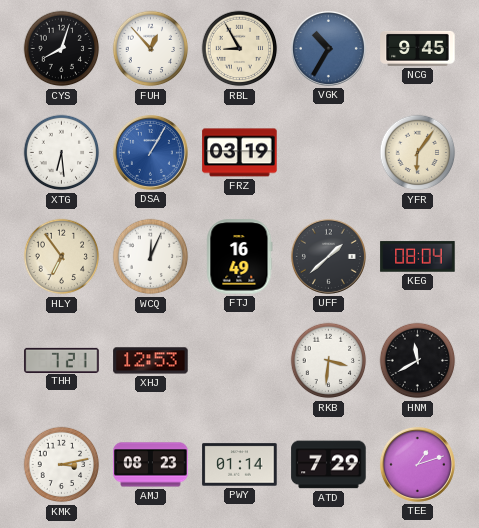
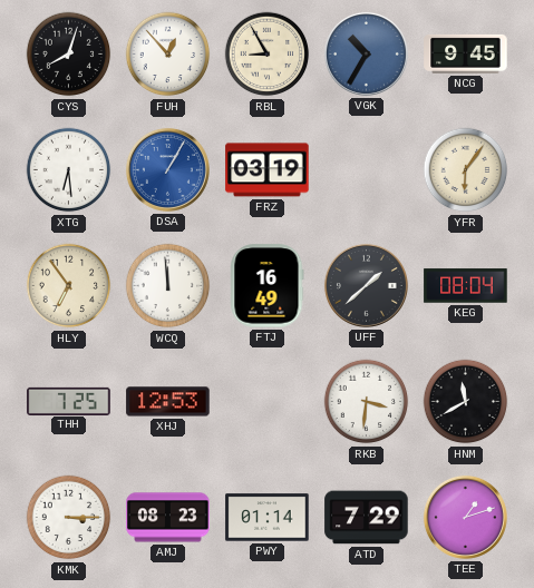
WCQ: 12:04 -> 11:59 (168, 286)
THH: 7:21 -> 7:25 (69, 401)
KMK: 3:13 -> 3:15 (69, 518)
